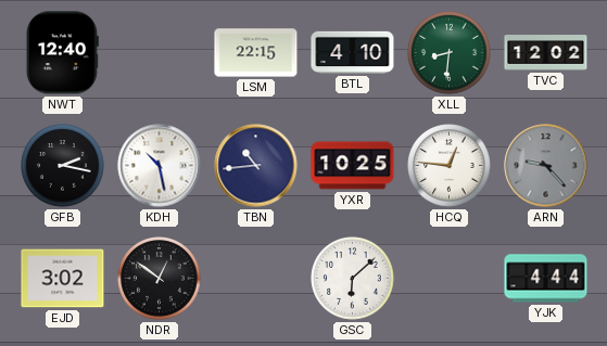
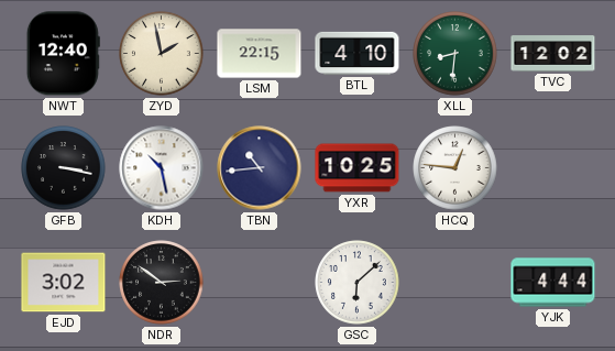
ZYD: none -> 1:58 (162, 54)
GFB: 2:17 -> 3:17 (64, 168)
ARN: 9:23 -> none (546, 166)
NDR: 12:51 -> 2:51 (162, 283)
